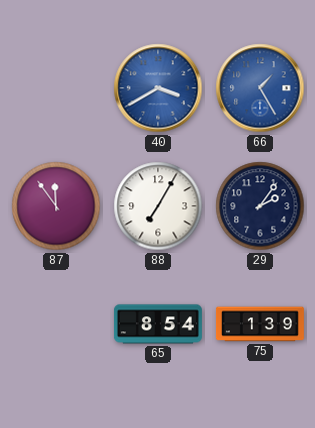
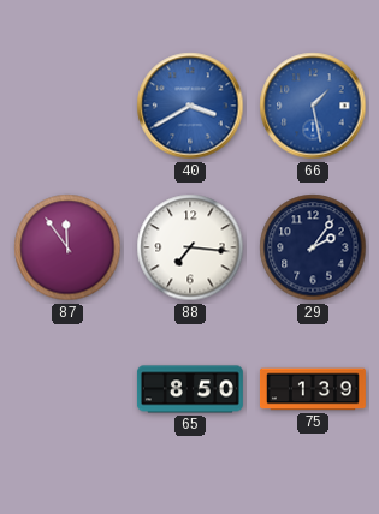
66: 1:25 -> 1:28 (313, 106)
88: 7:05 -> 7:16 (190, 247)
65: 8:54 -> 8:50 (190, 389)
